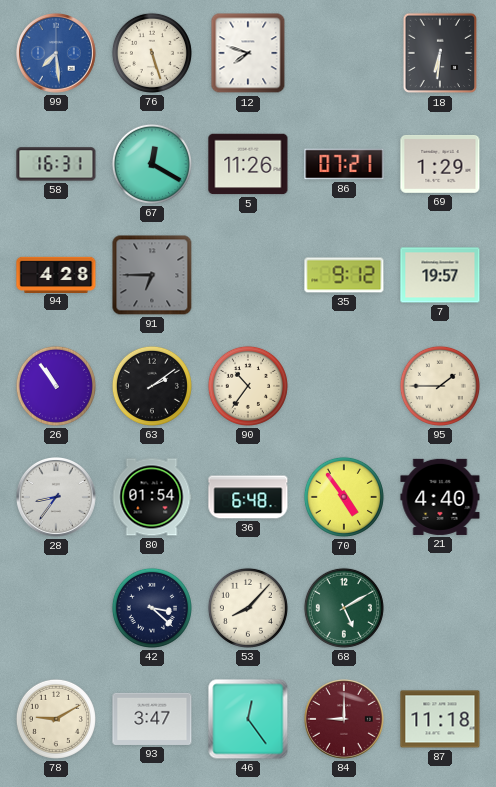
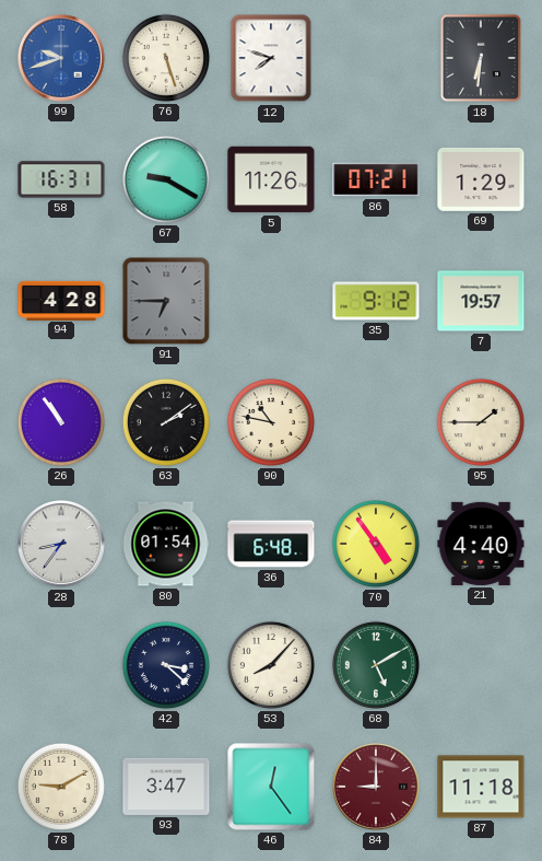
99: 7:29 -> 9:42 (62, 59)
67: 12:20 -> 9:20 (166, 179)
90: 10:36 -> 10:47 (271, 422)
